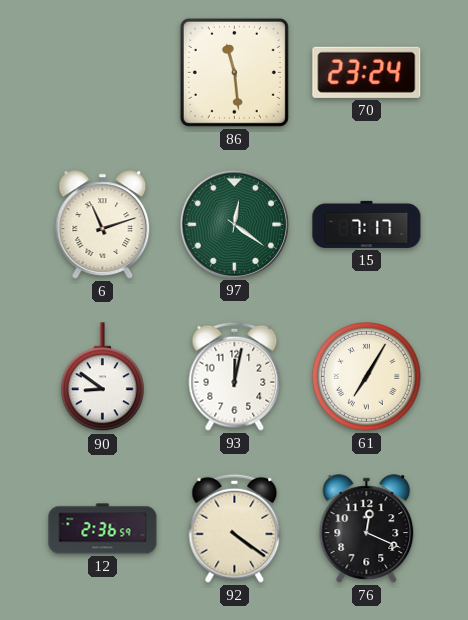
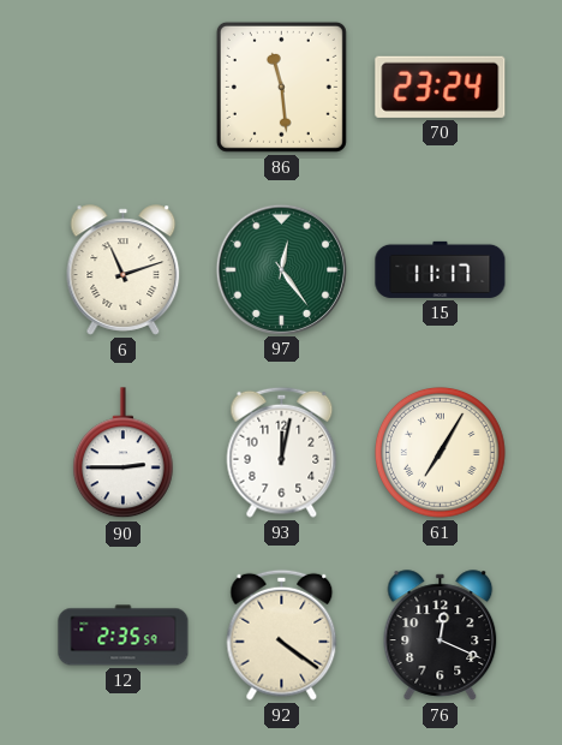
97: 12:21 -> 12:24 (281, 269)
15: 7:17 -> 11:17 (441, 269)
90: 8:51 -> 2:45 (122, 453)
12: 2:36 -> 2:35 (124, 636)
